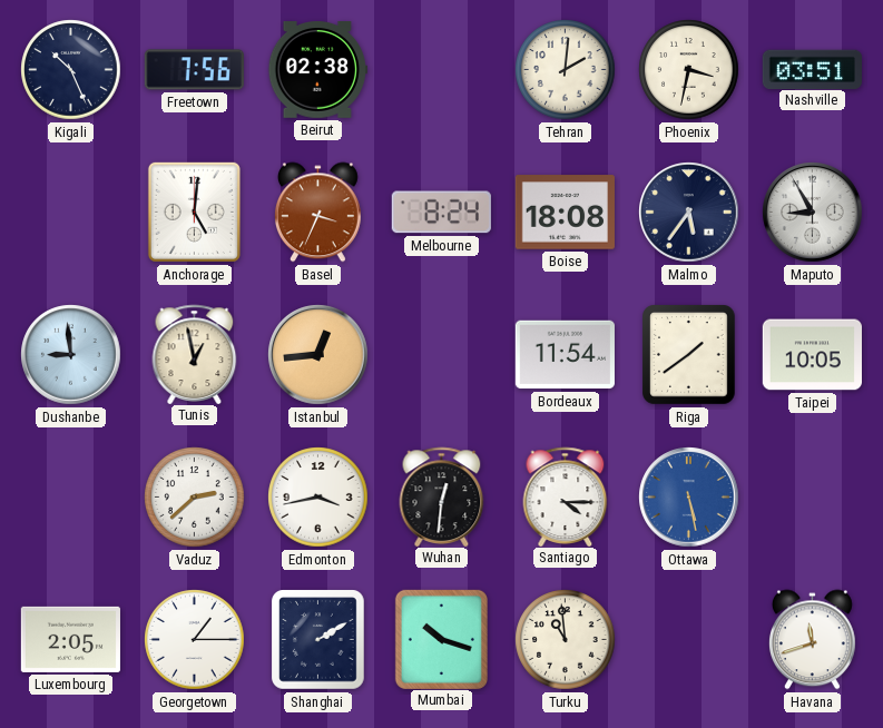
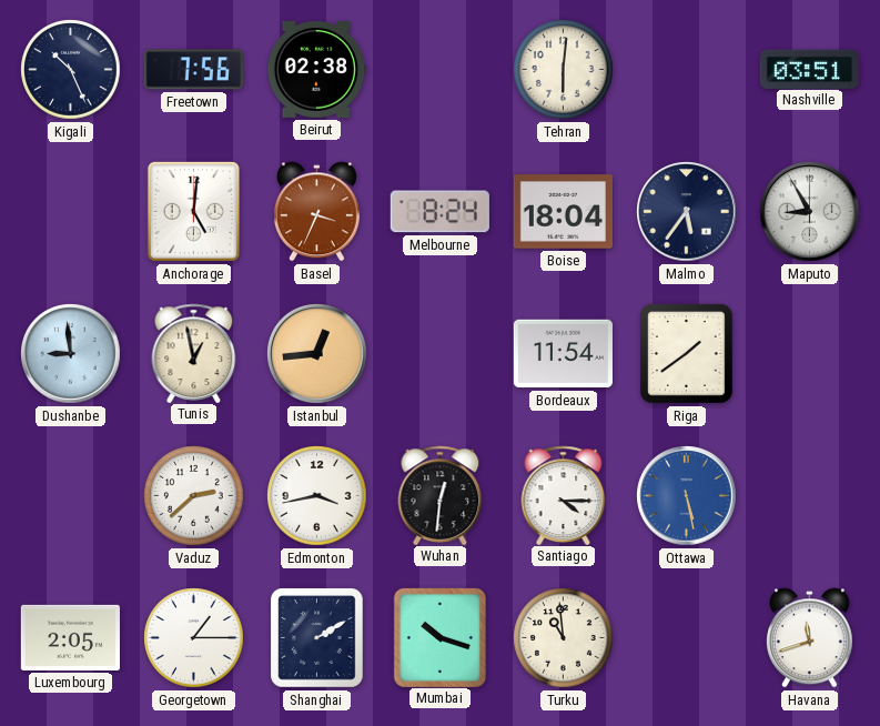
Tehran: 2:01 -> 6:01 (564, 70)
Phoenix: 3:32 -> none (689, 70)
Boise: 18:08 -> 18:04 (563, 212)
Taipei: 10:05 -> none (812, 355)
